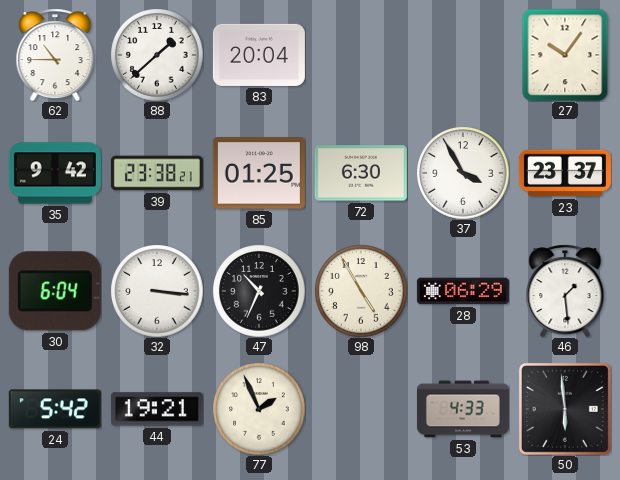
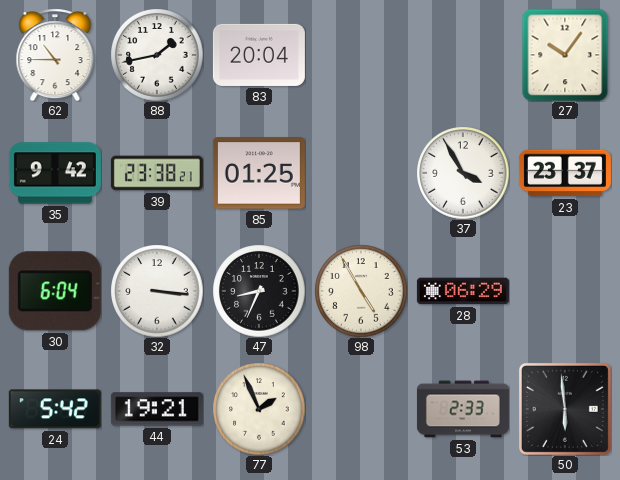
88: 1:38 -> 1:43 (157, 55)
72: 6:30 -> none (361, 173)
47: 10:34 -> 8:34 (259, 291)
46: 1:29 -> none (565, 291)
53: 4:33 -> 2:33 (463, 409)
